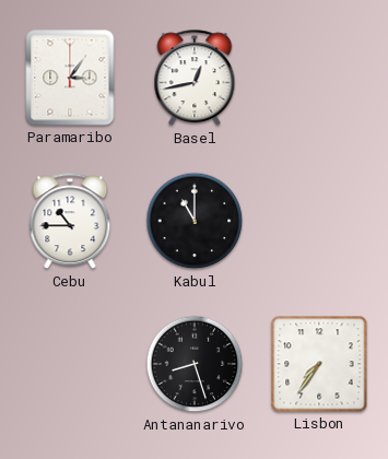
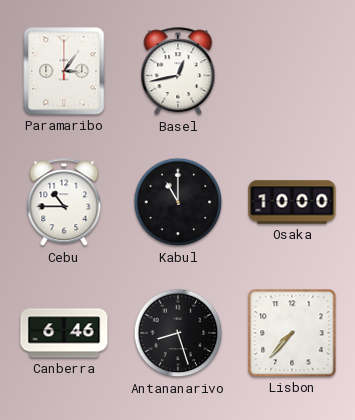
Osaka: none -> 10:00 (292, 202)
Canberra: none -> 6:46 (64, 333)
Lisbon: 7:36 -> 7:37 (292, 333)
